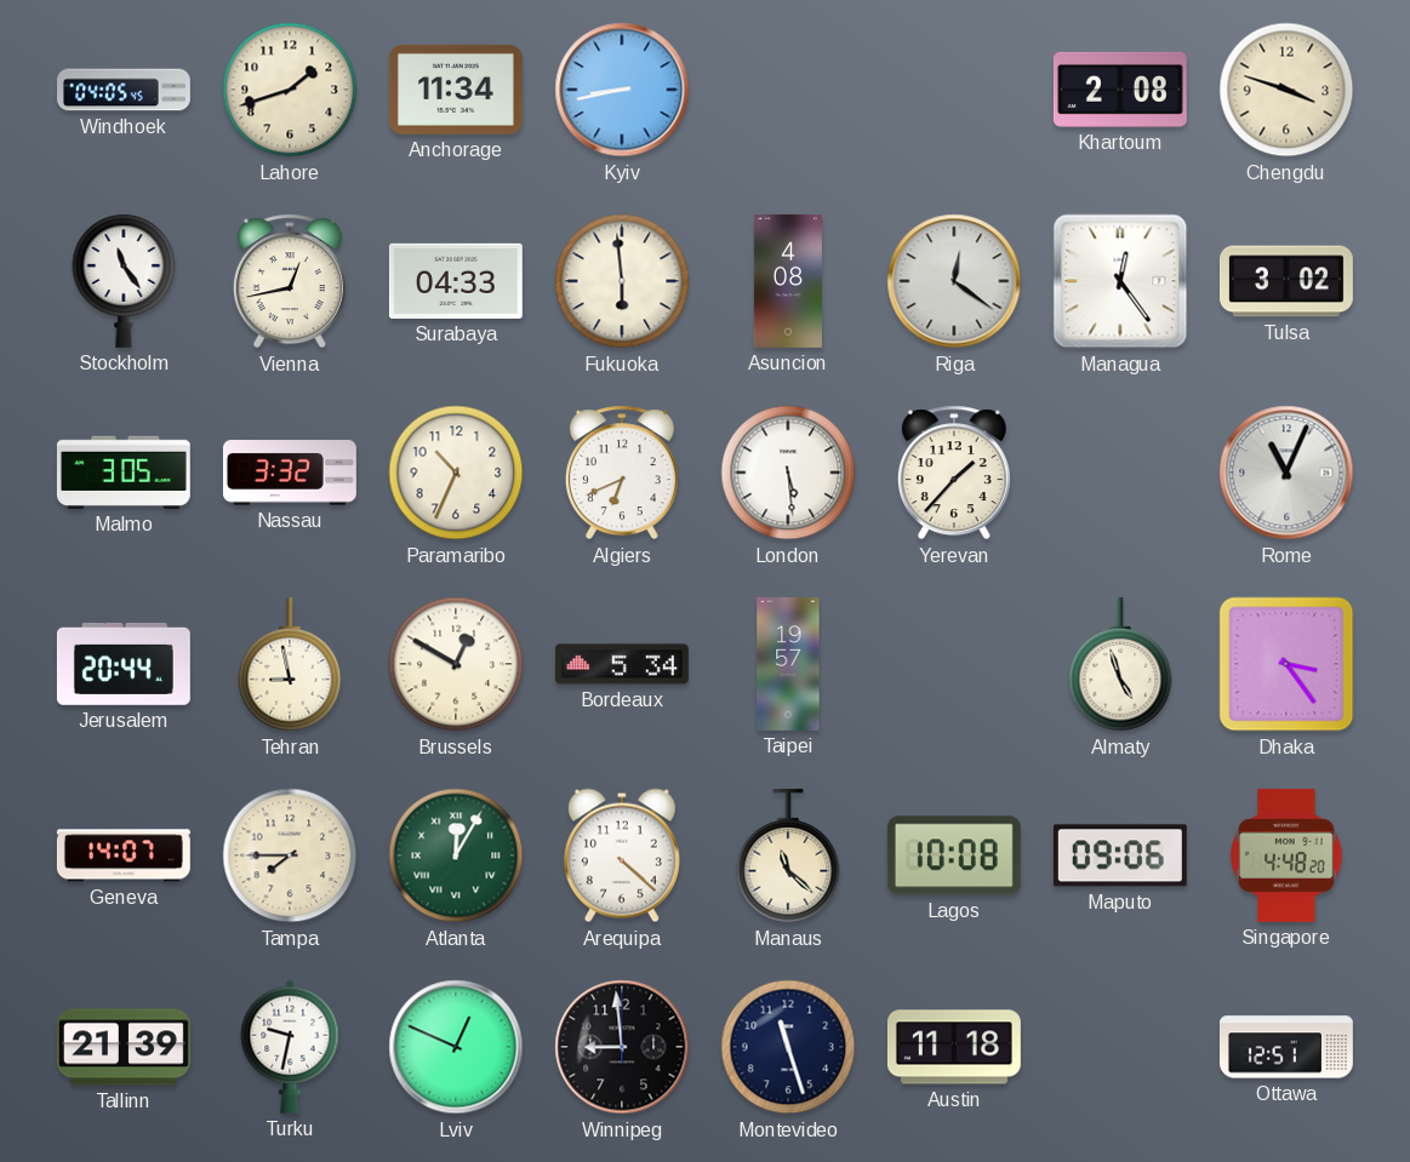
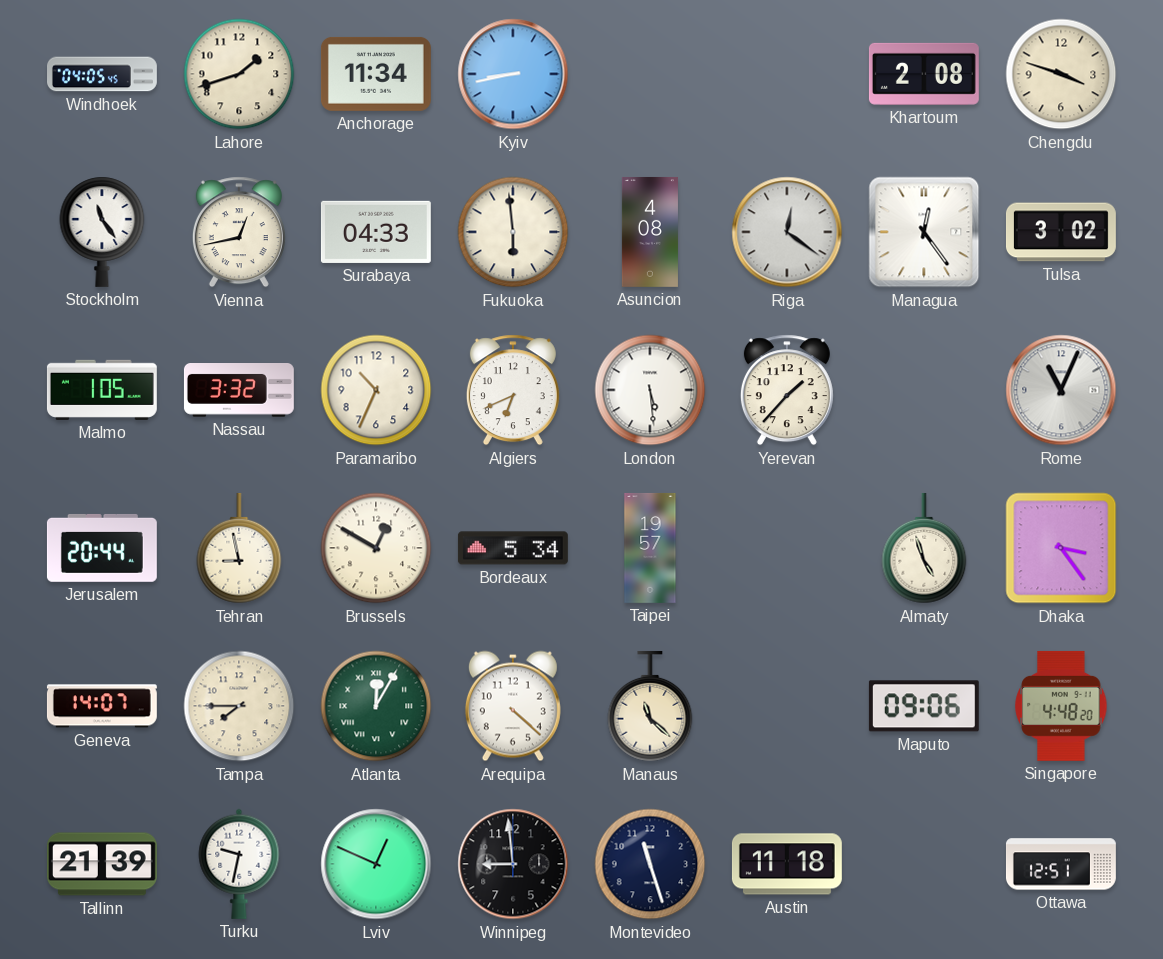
Malmo: 3:05 -> 1:05 (102, 390)
Lagos: 10:08 -> none (954, 855)
